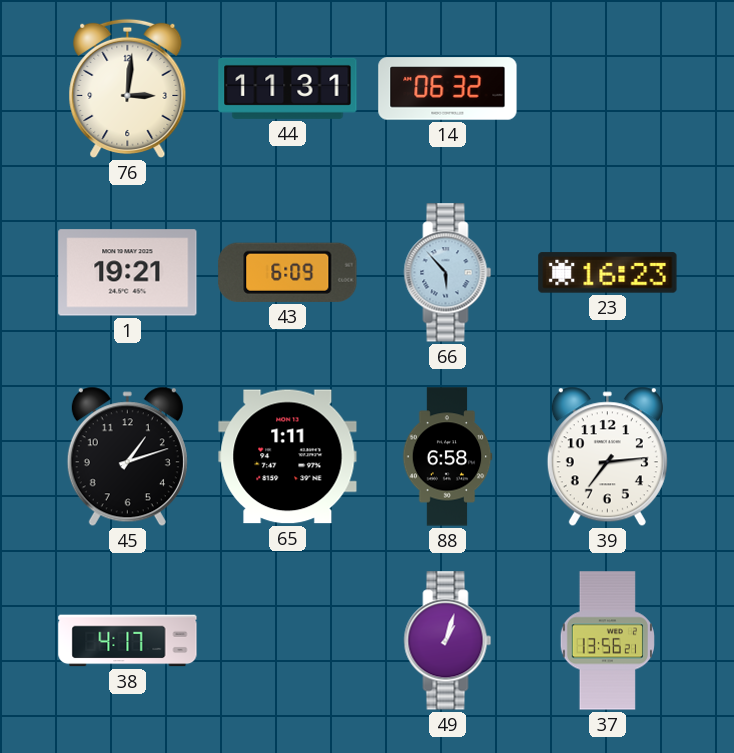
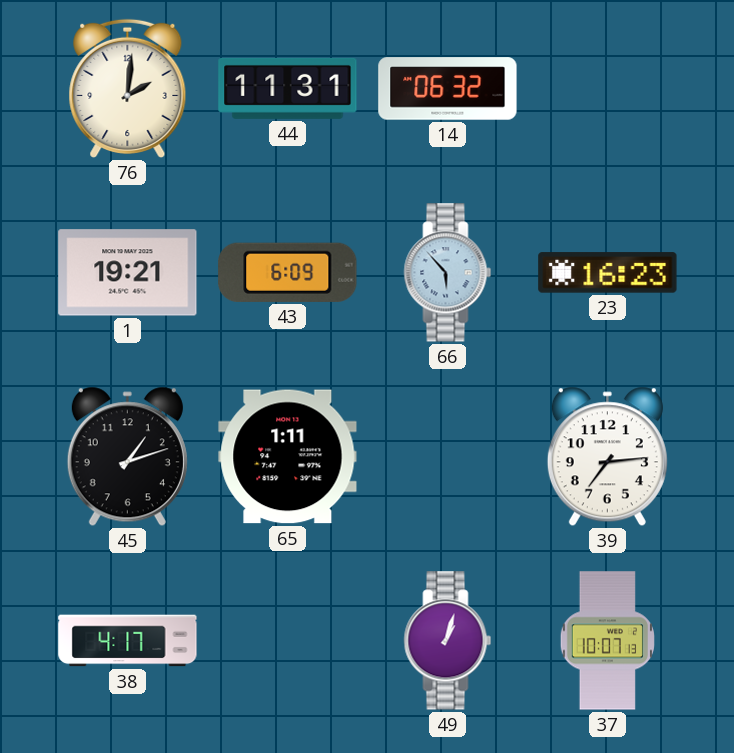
76: 3:01 -> 2:01 (128, 88)
88: 6:58 -> none (447, 457)
37: 13:56 -> 10:07 (607, 641)
